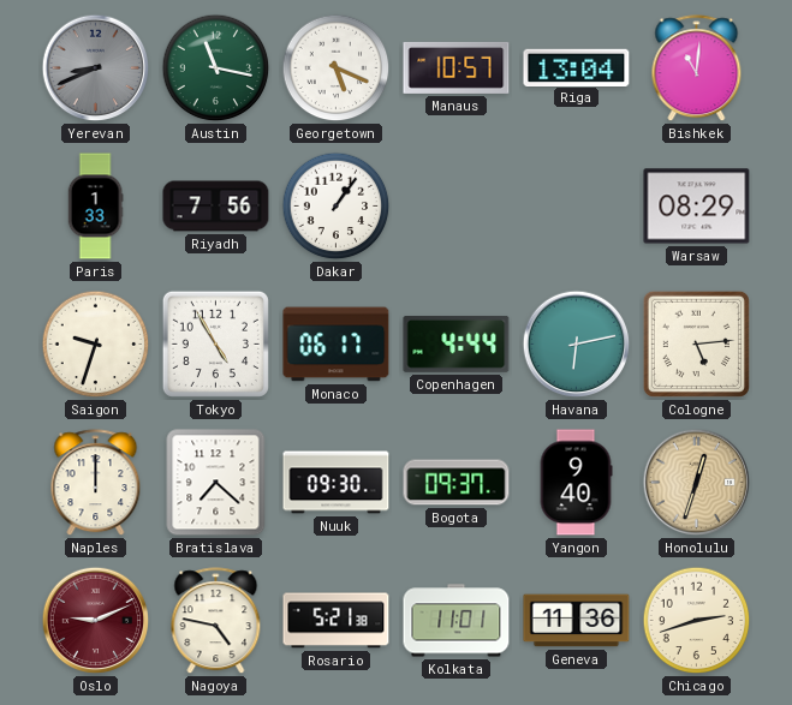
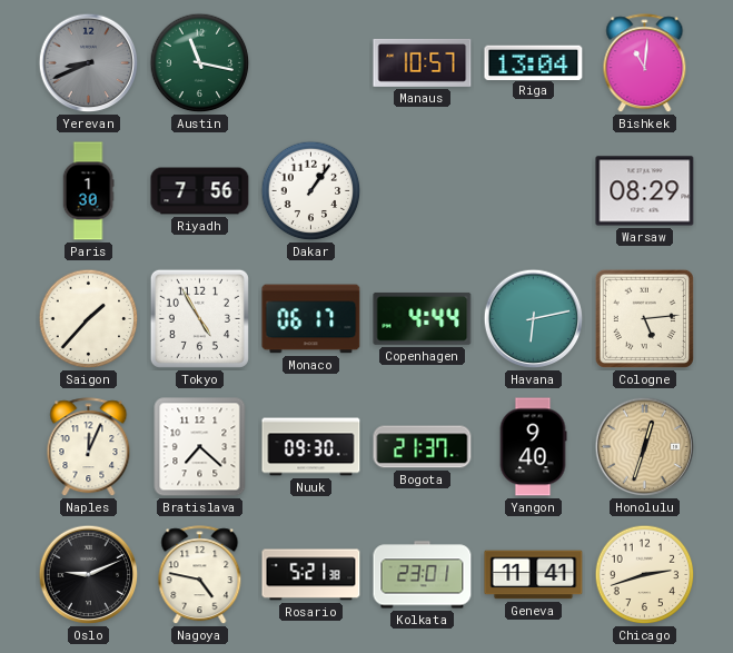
Georgetown: 5:19 -> none (337, 68)
Paris: 1:33 -> 1:30 (88, 191)
Saigon: 9:33 -> 1:37 (89, 319)
Naples: 12:00 -> 12:04 (89, 447)
Bogota: 09:37 -> 21:37 (423, 447)
Oslo dial: burgundy -> black (89, 575)
Kolkata: 11:01 -> 23:01 (423, 575)
Geneva: 11:36 -> 11:41 (534, 575)
